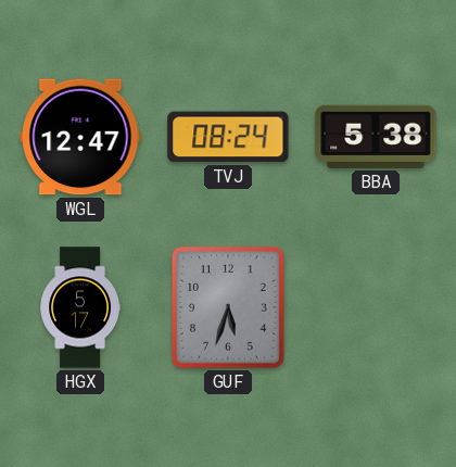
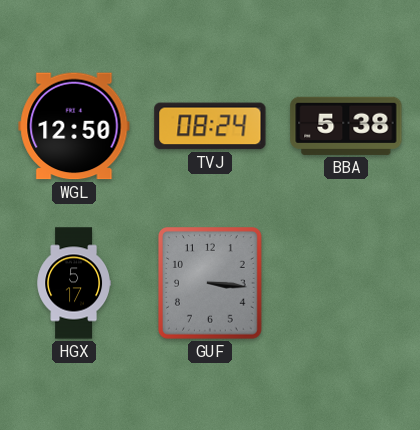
WGL: 12:47 -> 12:50 (74, 126)
GUF: 5:33 -> 3:16 (211, 284)
